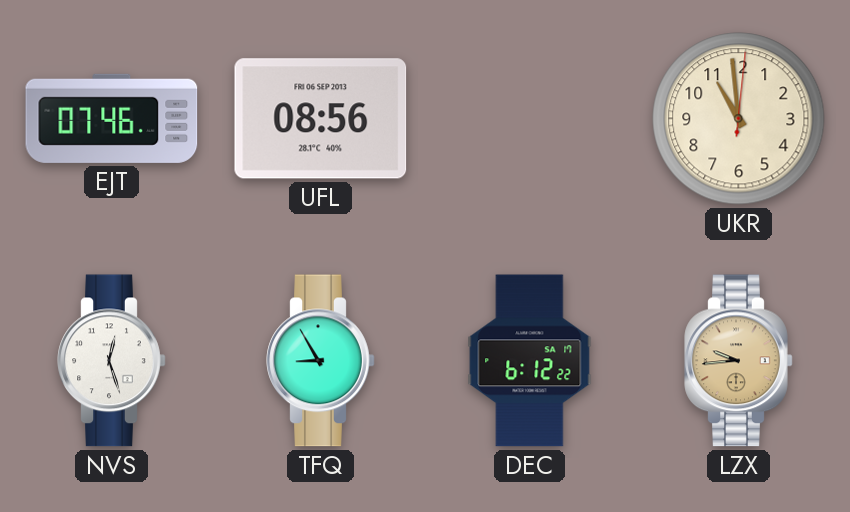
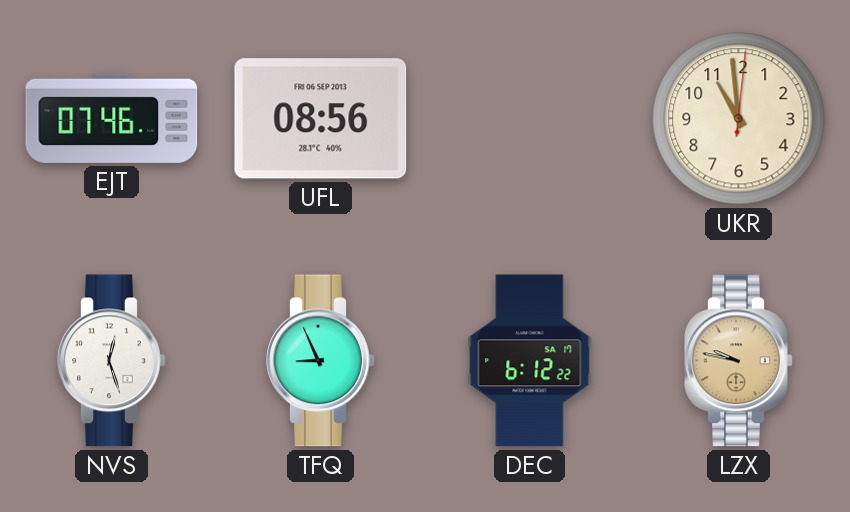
TFQ: 8:55 -> 8:56 (321, 361)
LZX: 9:44 -> 9:47 (739, 361)
